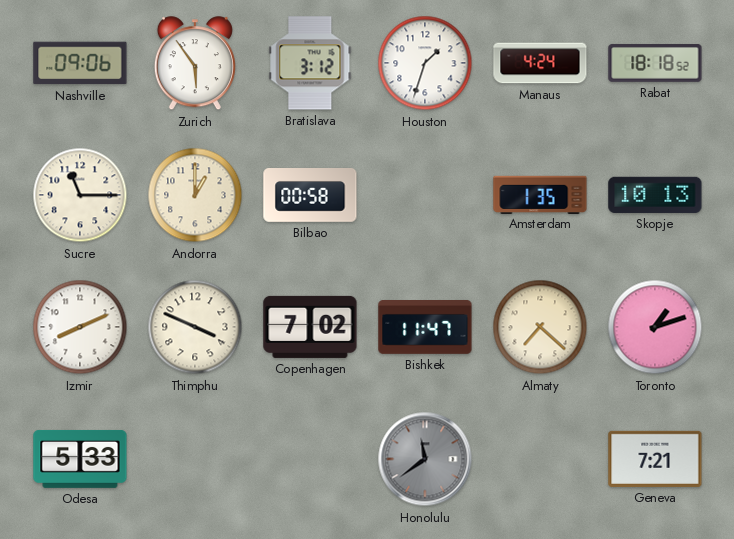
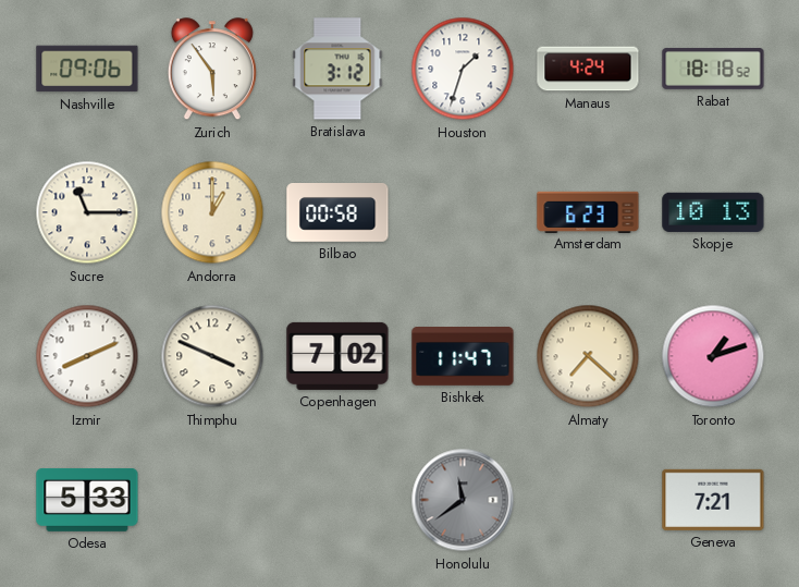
Amsterdam: 1:35 -> 6:23 (588, 211)
